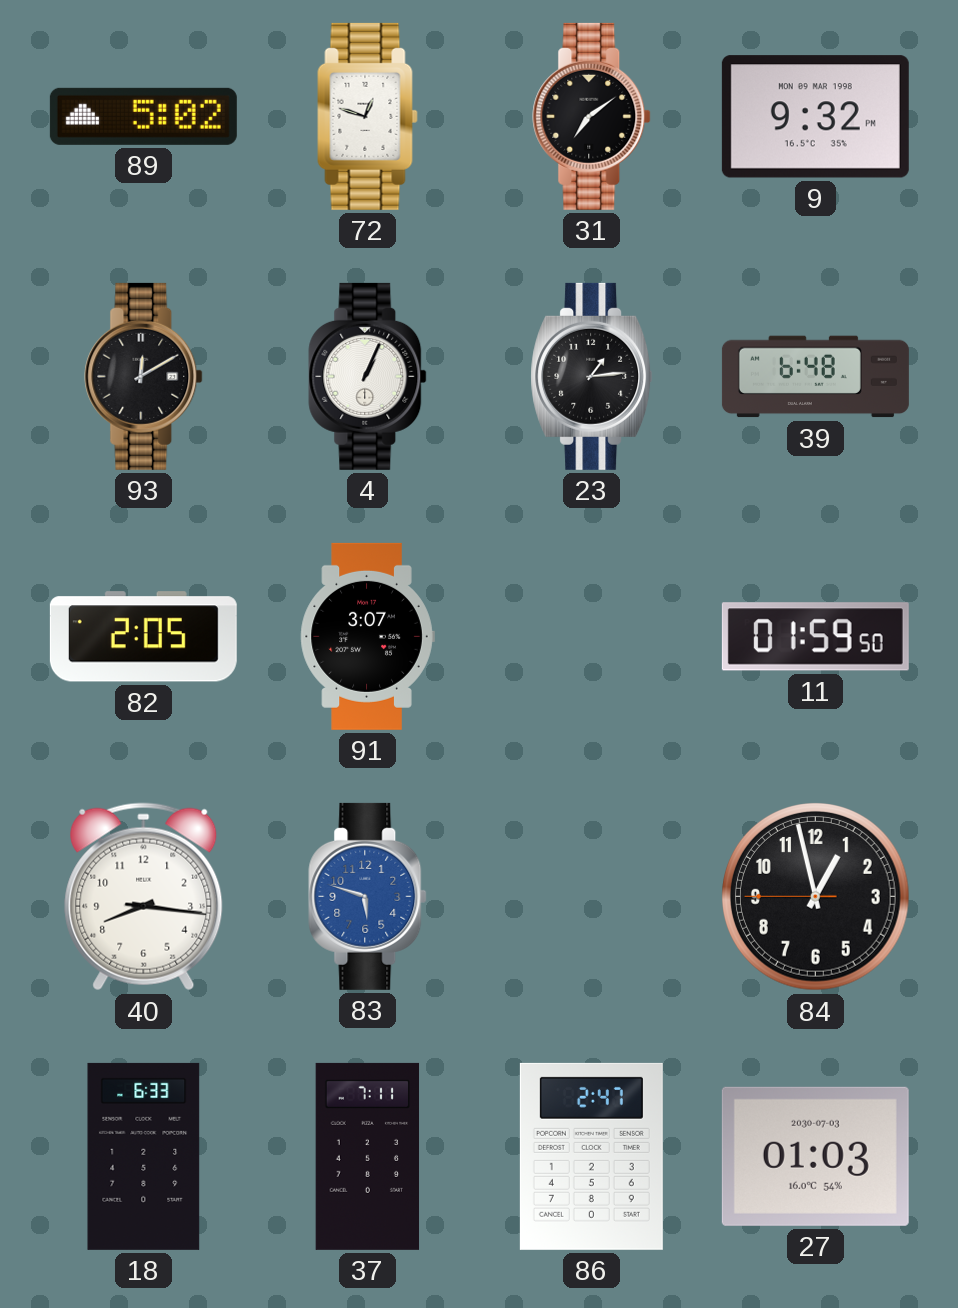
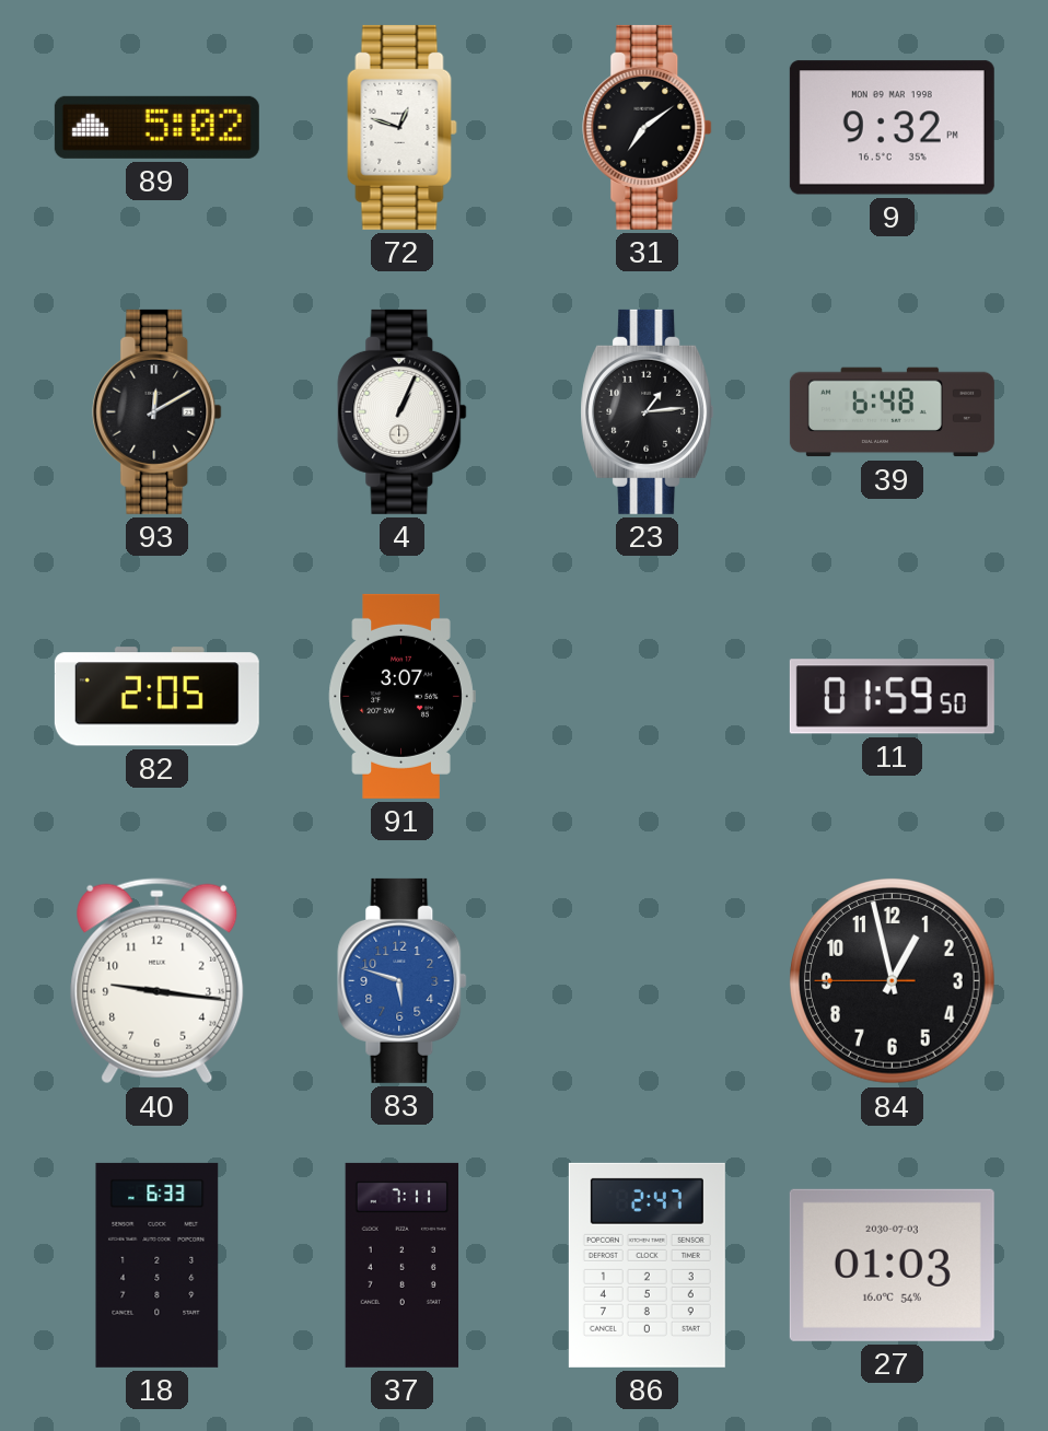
40: 8:16 -> 9:16 (158, 981)
